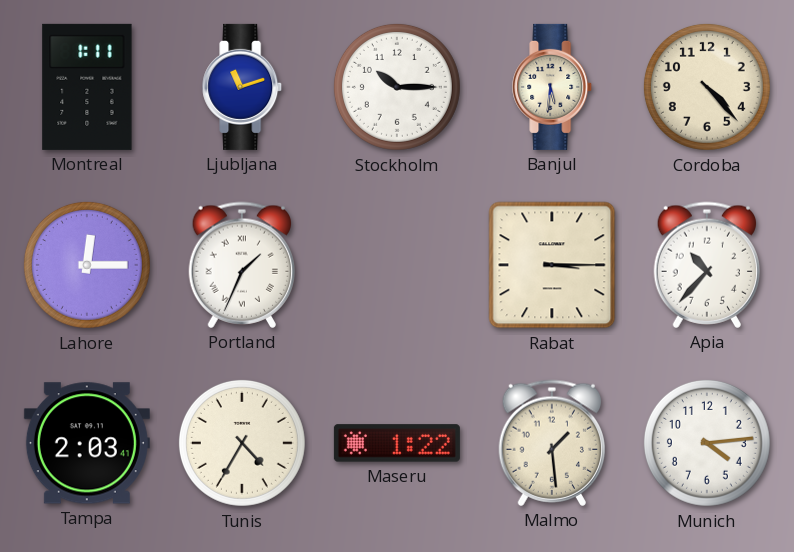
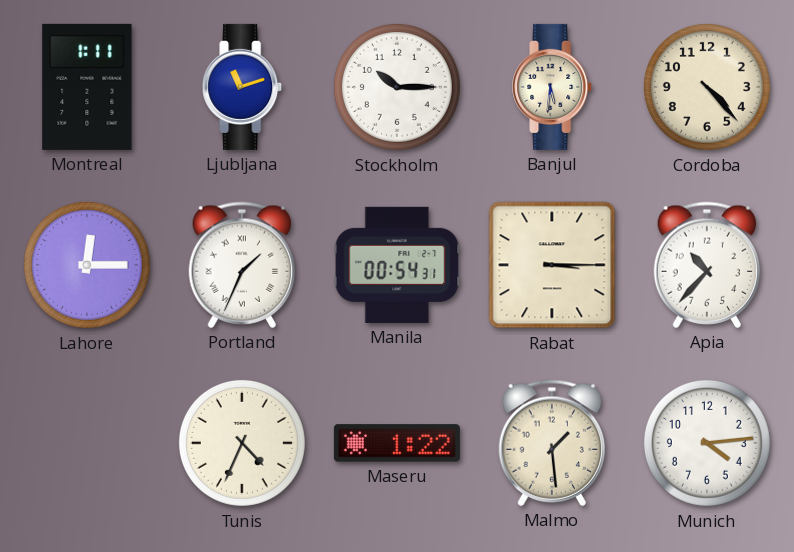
Manila: none -> 00:54 (397, 265)
Tampa: 2:03 -> none (87, 443)
Tunis: 4:35 -> 4:34 (242, 443)
